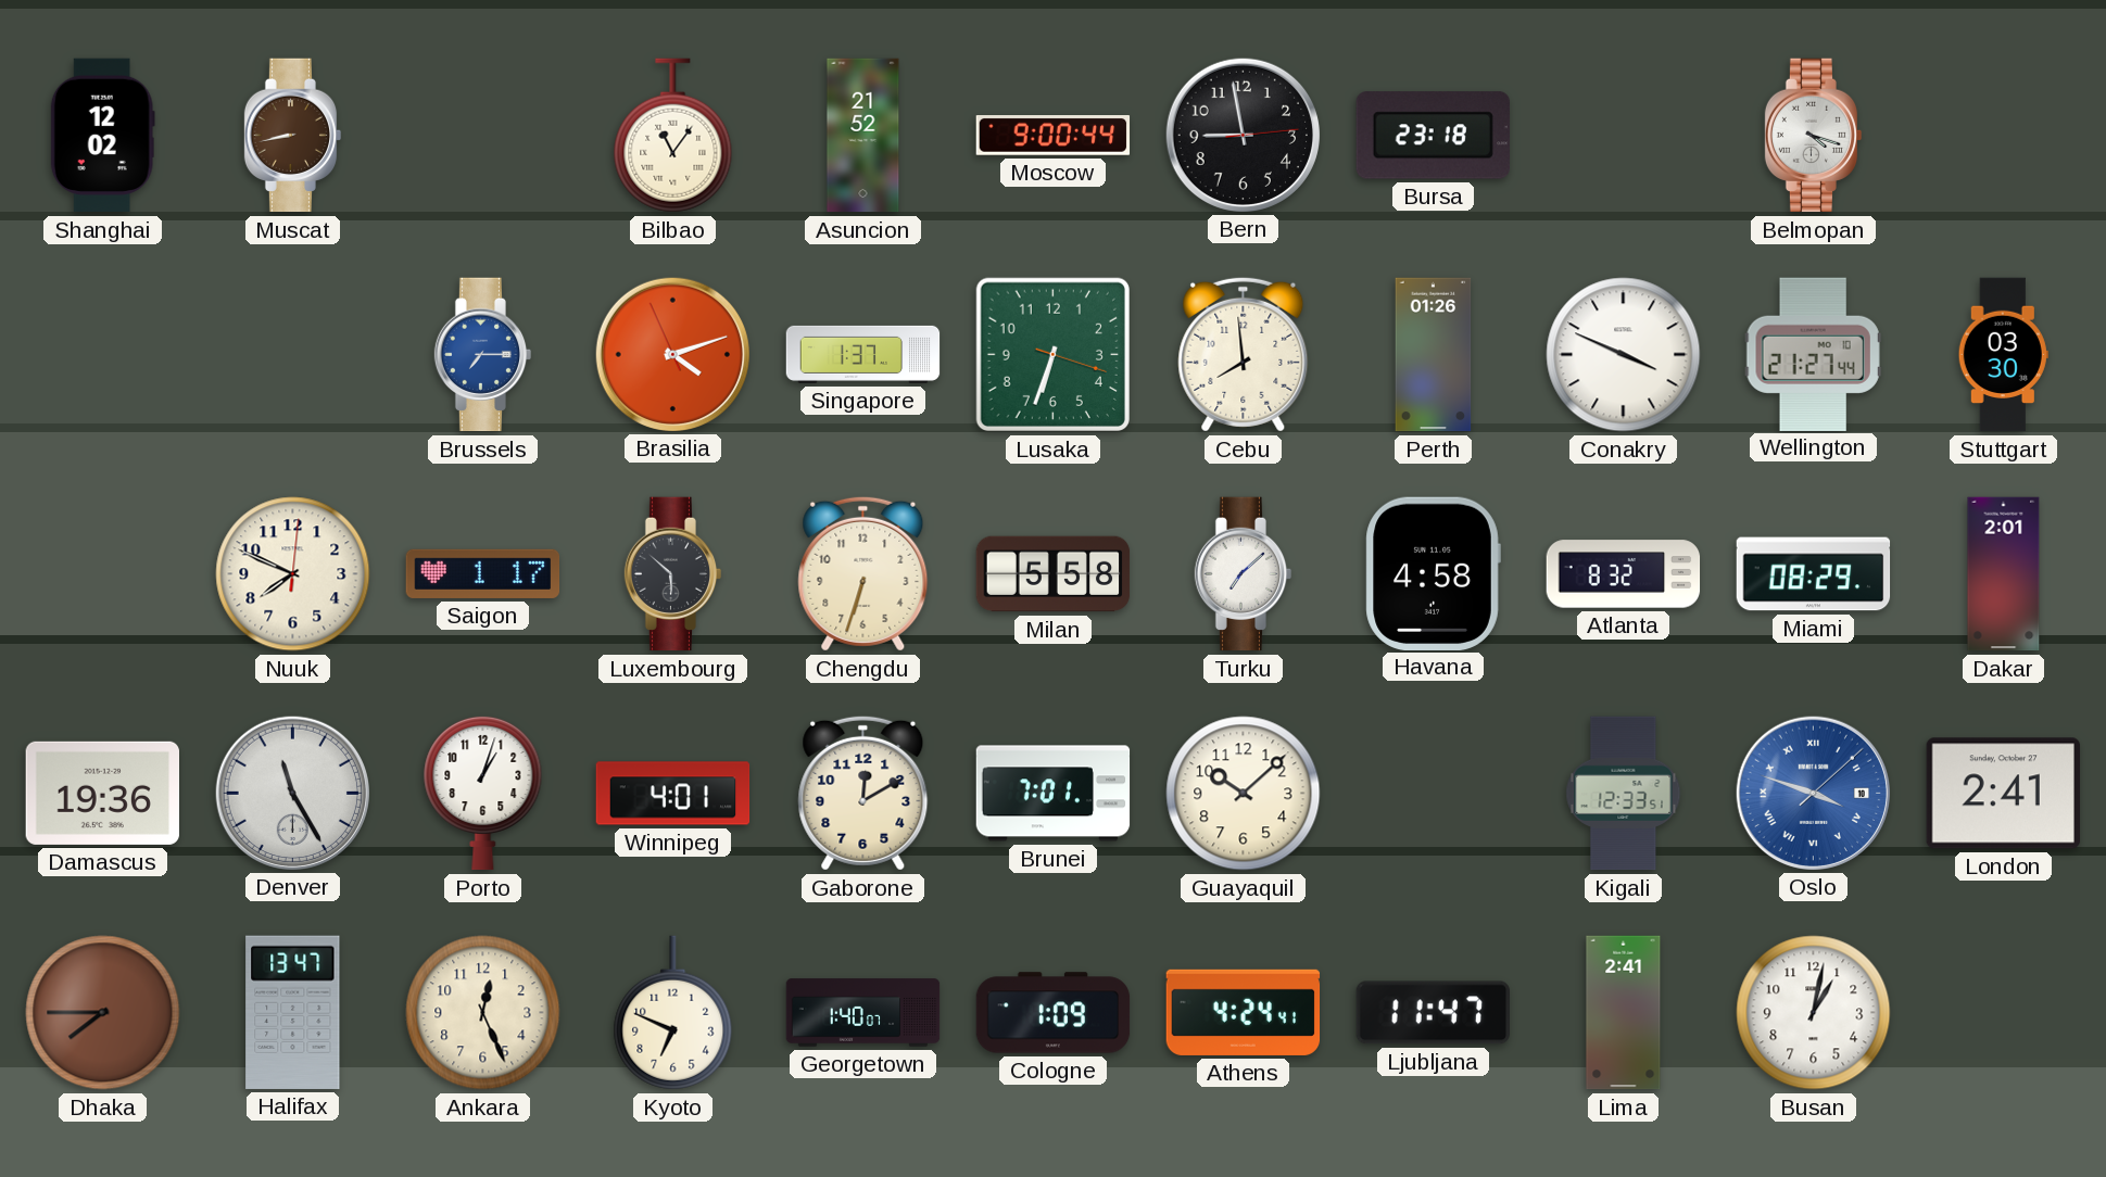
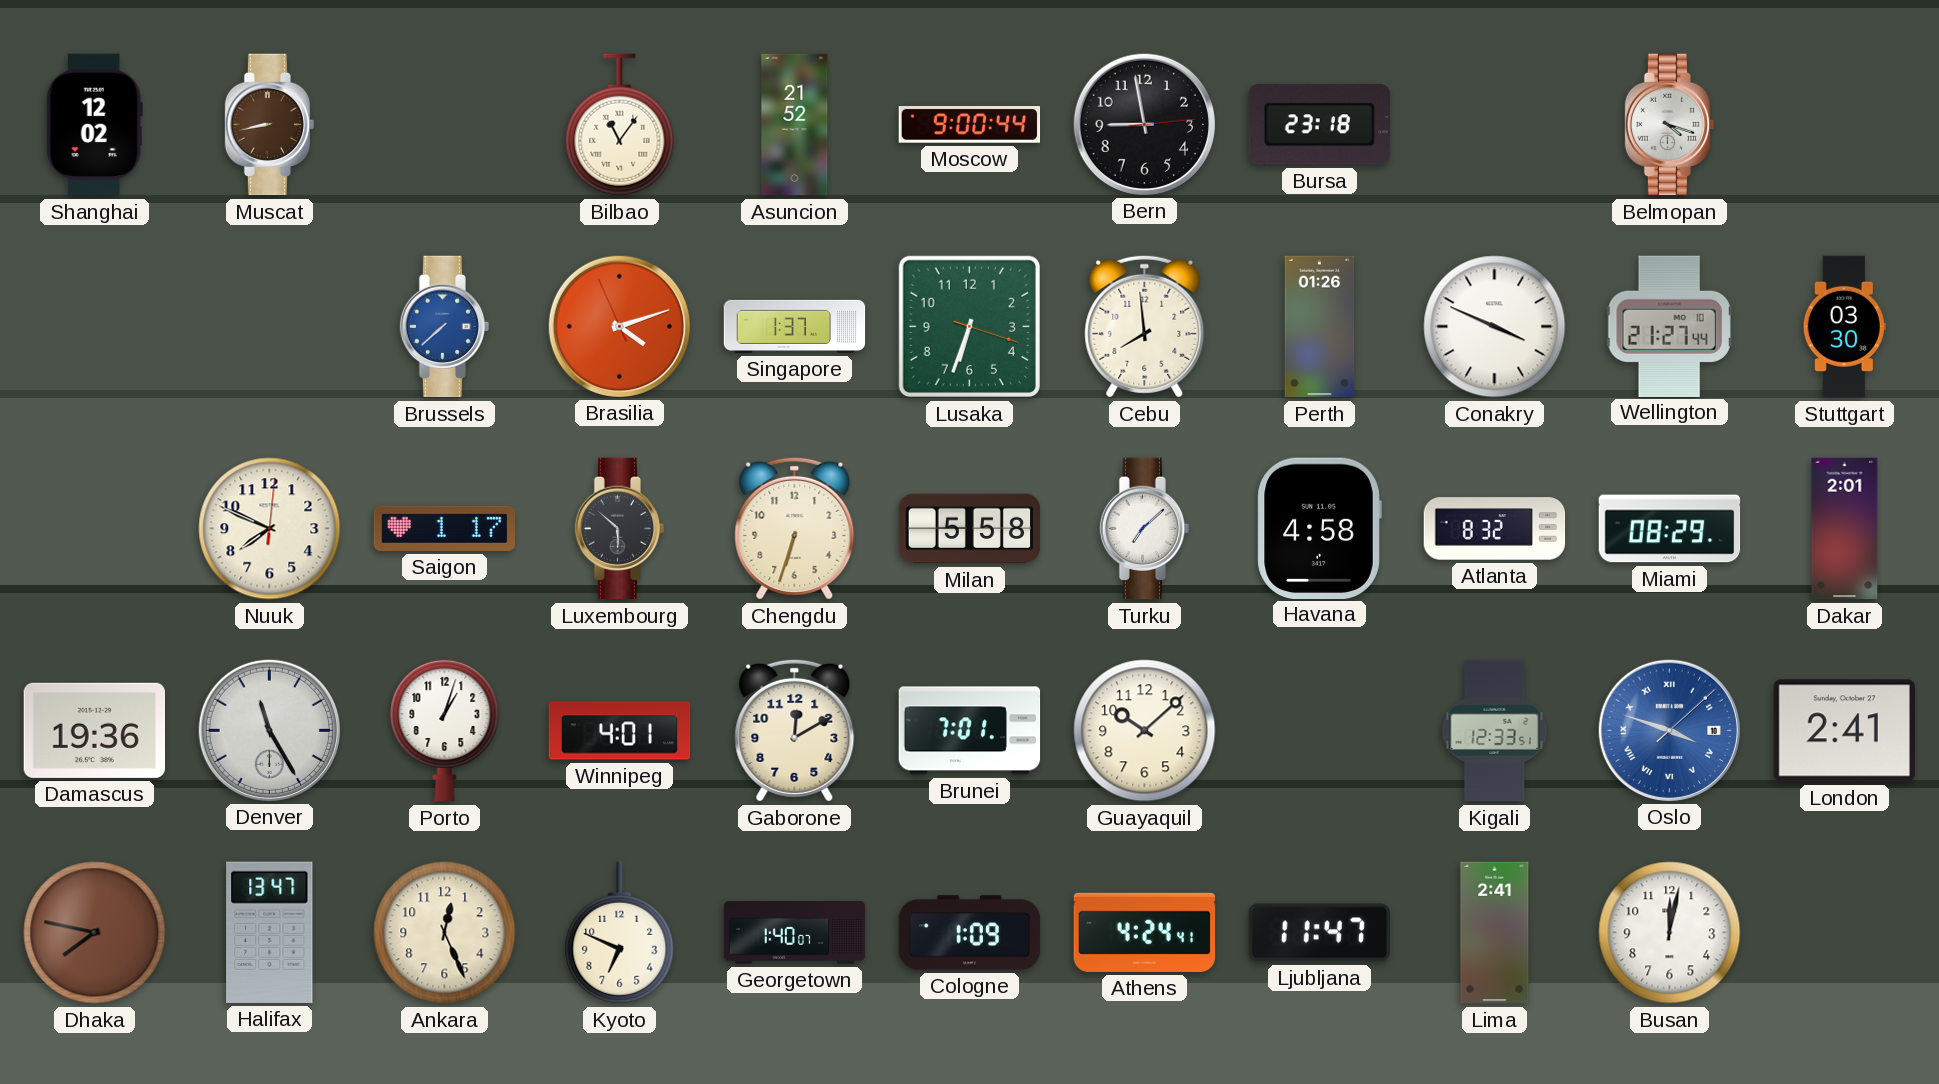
Brussels: 7:15 -> 7:38 (445, 327)
Dhaka: 7:45 -> 7:47 (95, 933)
Busan: 1:02 -> 12:02 (1670, 933)
